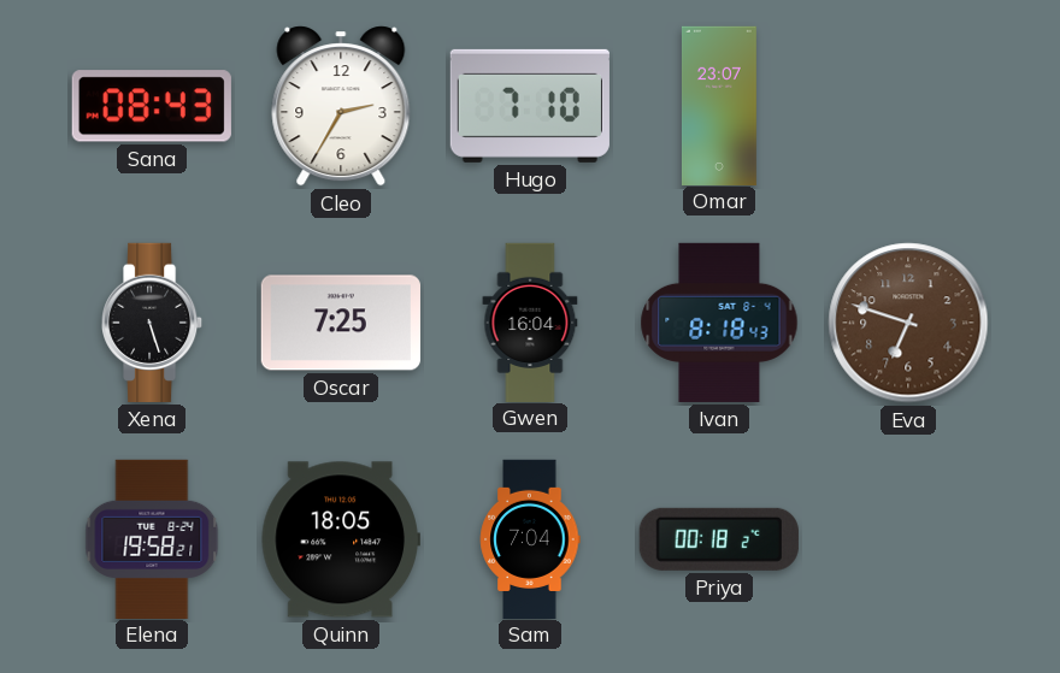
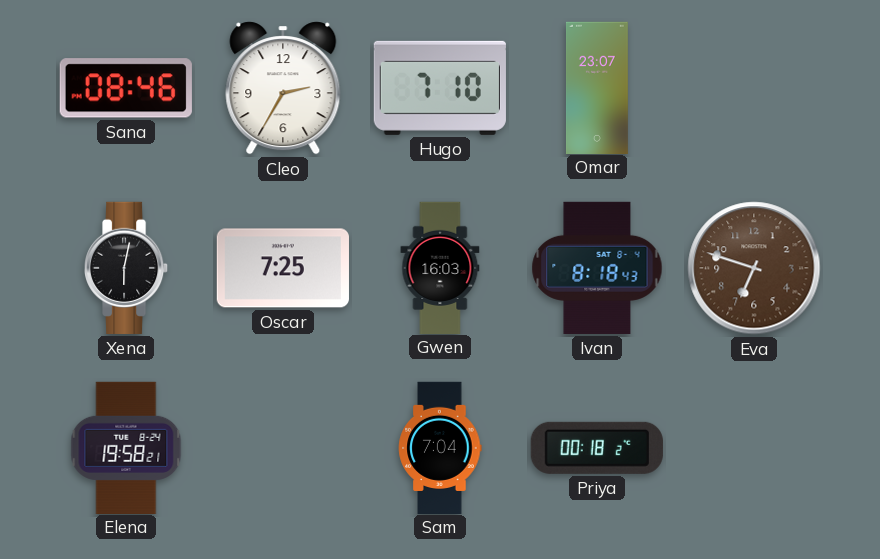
Sana: 08:43 -> 08:46 (126, 88)
Xena: 5:27 -> 6:02 (127, 268)
Gwen: 16:04 -> 16:03 (440, 267)
Quinn: 18:05 -> none (341, 539)
